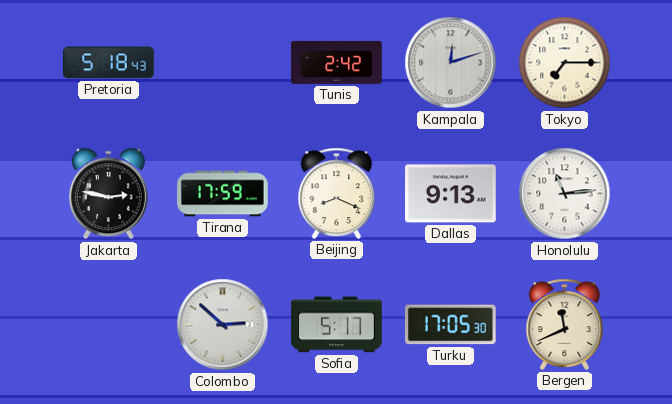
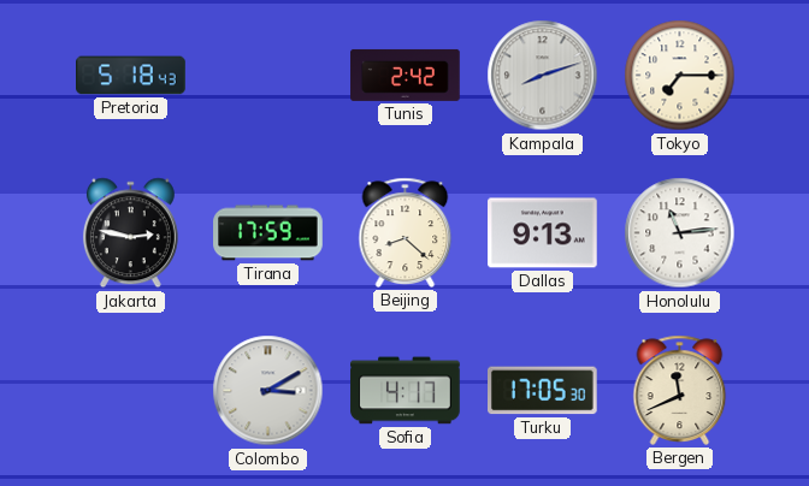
Kampala: 12:12 -> 8:12 (543, 76)
Beijing: 8:19 -> 8:22 (406, 232)
Colombo: 2:52 -> 3:10 (268, 391)
Sofia: 5:17 -> 4:17 (406, 391)
